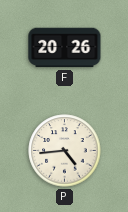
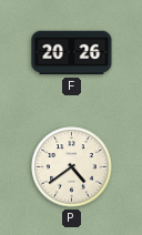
P: 4:44 -> 4:39 (72, 167)
